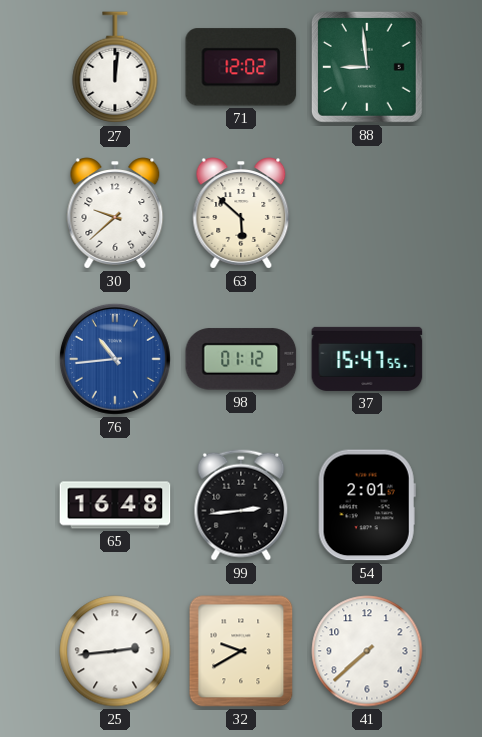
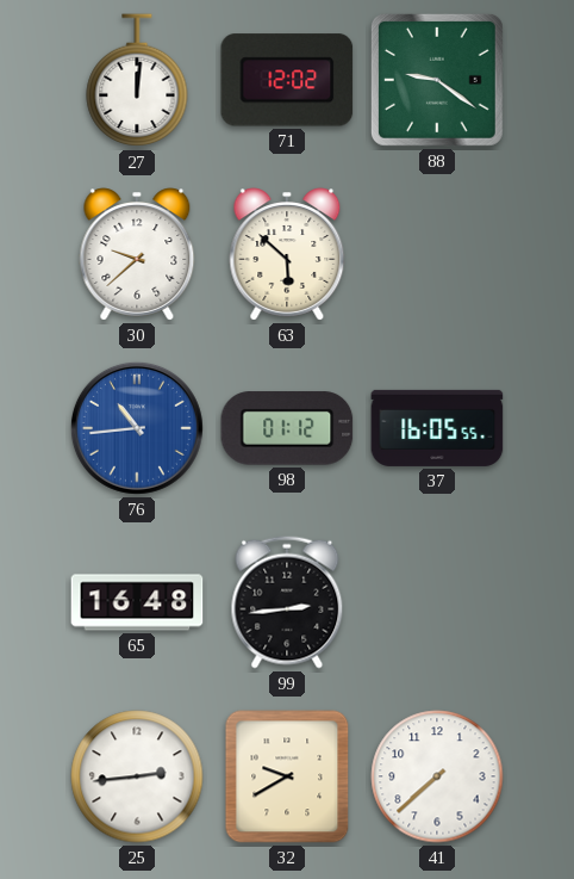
88: 8:59 -> 9:21 (437, 80)
37: 15:47 -> 16:05 (437, 428)
54: 2:01 -> none (367, 505)
